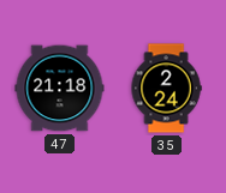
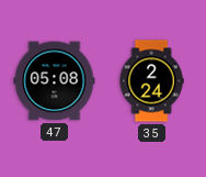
47: 21:18 -> 05:08 (55, 81)
